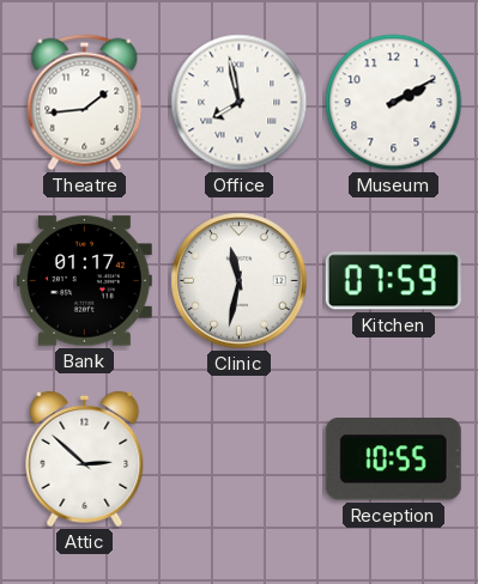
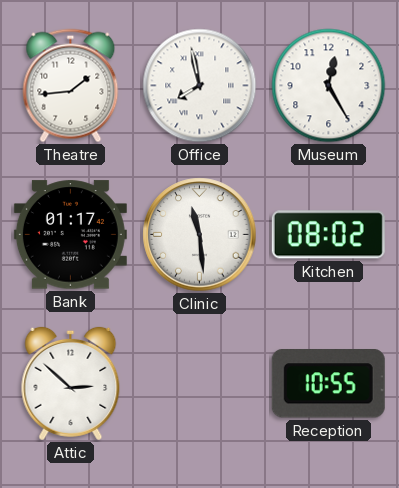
Museum: 2:10 -> 12:25 (329, 86)
Clinic: 11:32 -> 11:29 (200, 235)
Kitchen: 07:59 -> 08:02 (328, 235)
